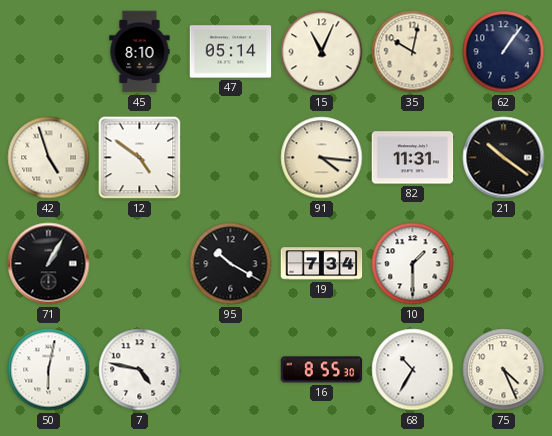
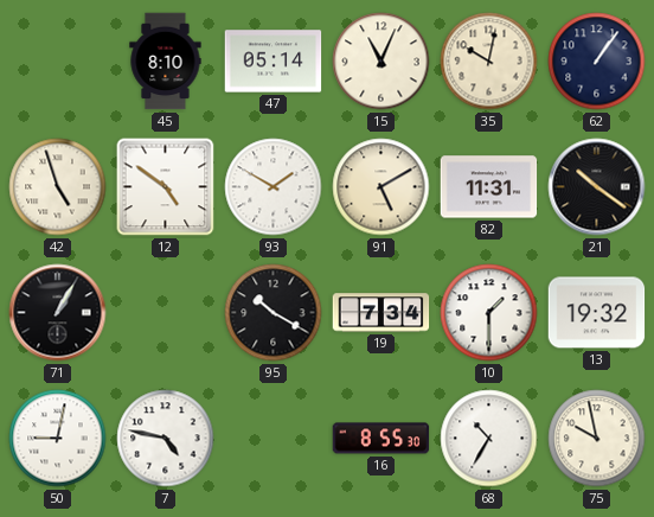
93: none -> 1:50 (274, 187)
91: 4:16 -> 5:10 (381, 187)
13: none -> 19:32 (597, 313)
50: 6:02 -> 9:02 (58, 439)
75: 4:26 -> 9:58 (597, 439)
